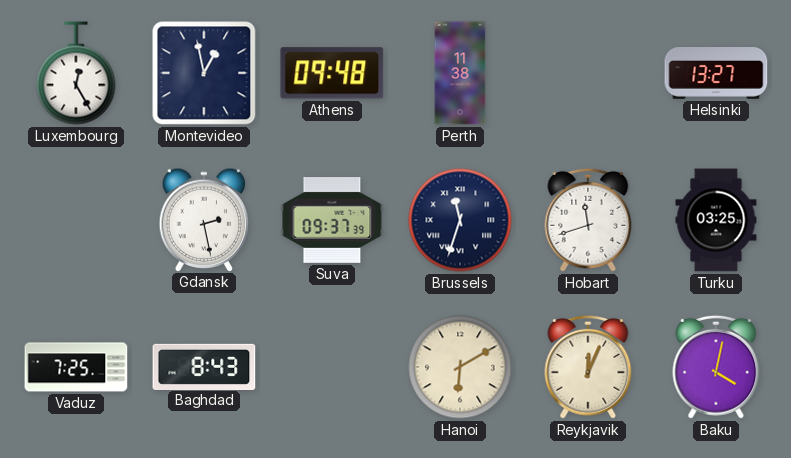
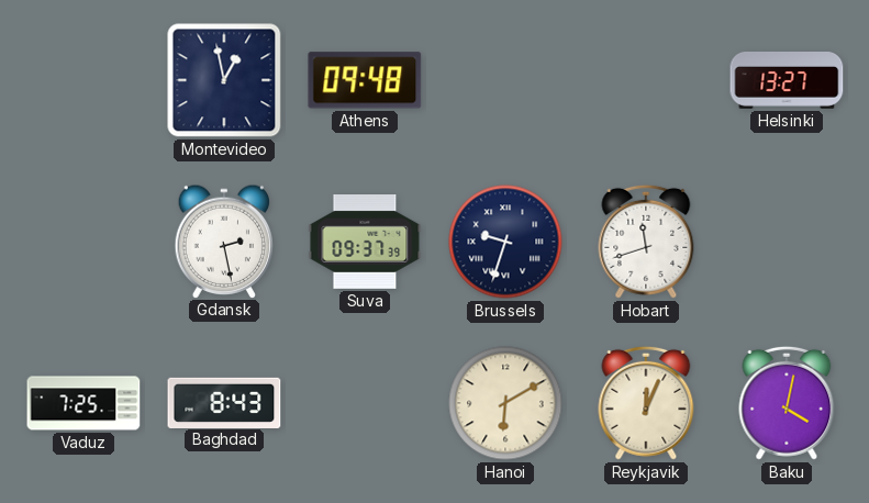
Luxembourg: 12:25 -> none (76, 73)
Perth: 11:38 -> none (460, 73)
Brussels: 11:33 -> 9:33 (505, 242)
Turku: 03:25 -> none (716, 220)
